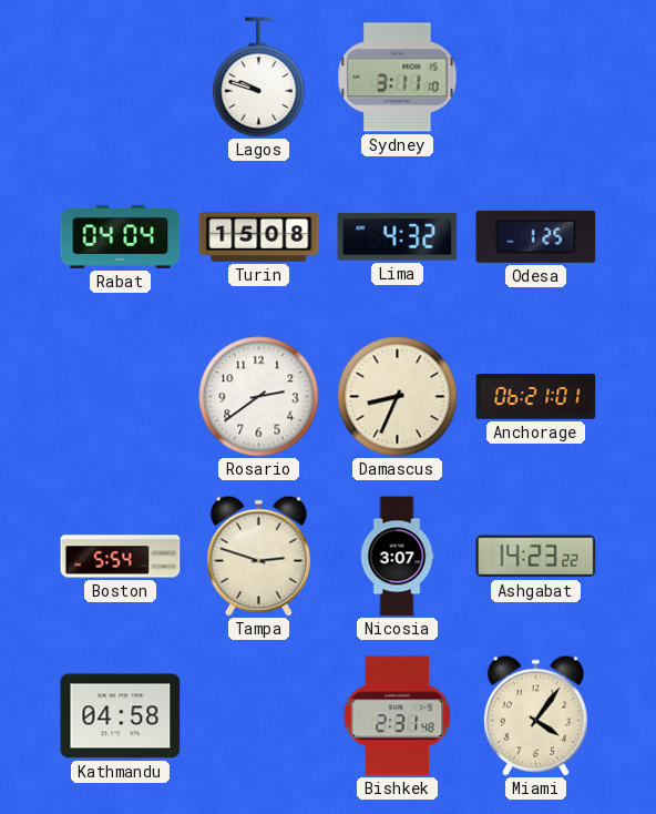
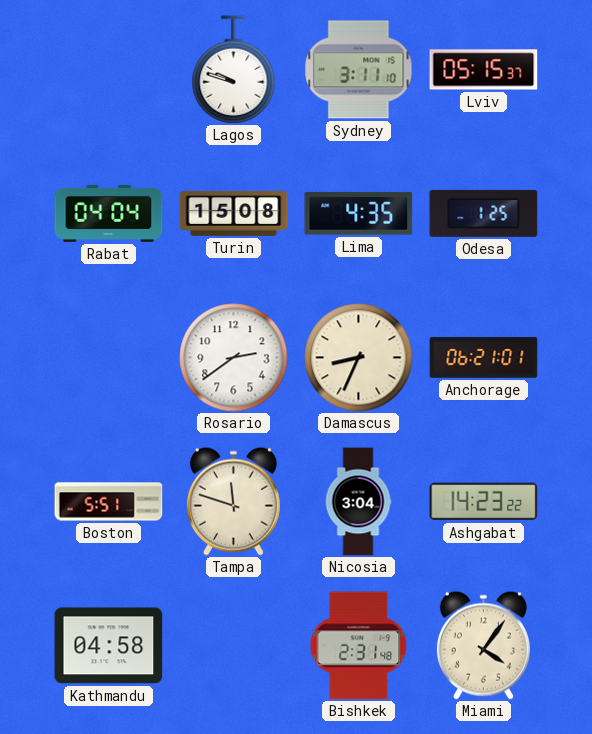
Lviv: none -> 05:15 (484, 70)
Lima: 4:32 -> 4:35 (359, 213)
Boston: 5:54 -> 5:51 (109, 502)
Tampa: 2:48 -> 11:48 (233, 501)
Nicosia: 3:07 -> 3:04 (358, 502)
